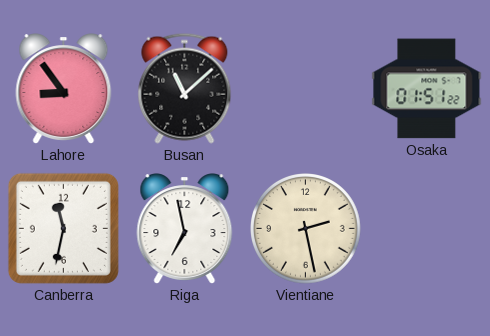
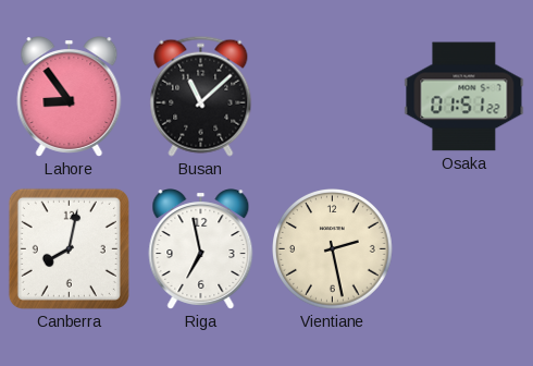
Canberra: 11:32 -> 8:02 (69, 248)
